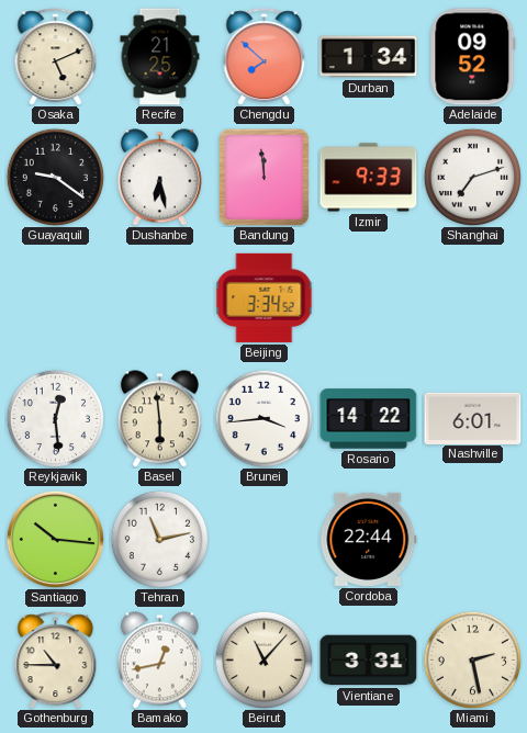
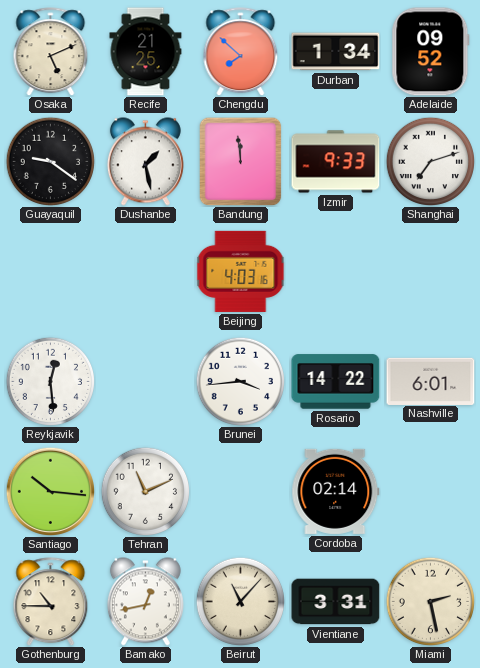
Dushanbe: 6:28 -> 1:28 (145, 162)
Beijing: 3:34 -> 4:03 (241, 271)
Basel: 5:59 -> none (159, 419)
Tehran: 11:13 -> 11:11 (145, 491)
Cordoba: 22:44 -> 02:14 (336, 491)
